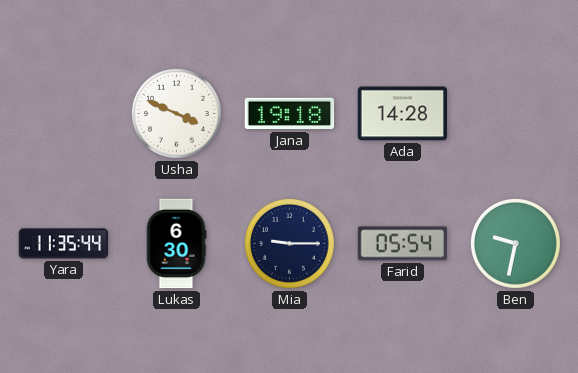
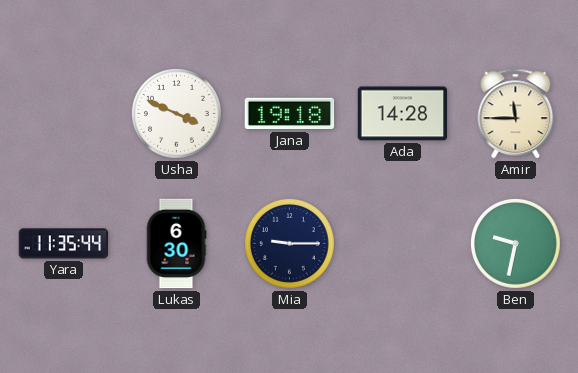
Amir: none -> 11:45 (516, 114)
Farid: 05:54 -> none (403, 244)
